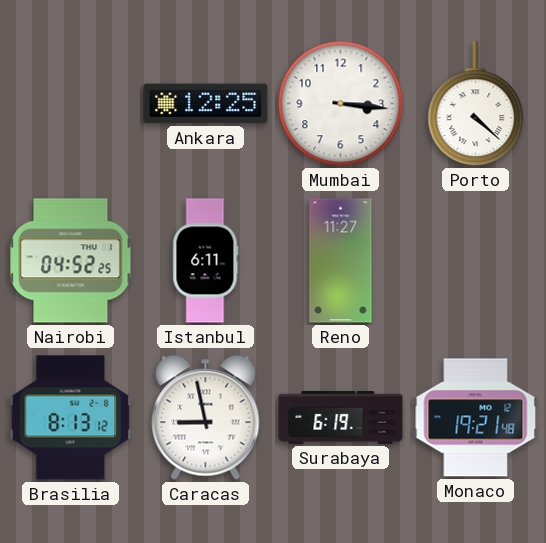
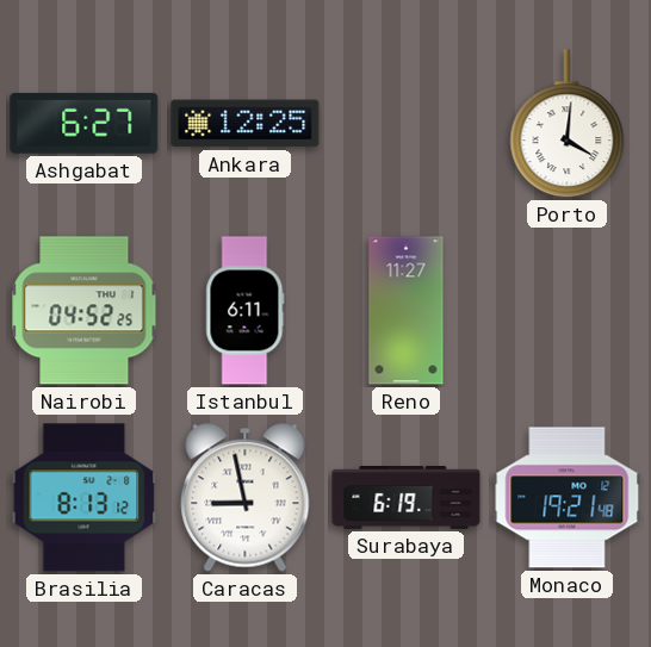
Ashgabat: none -> 6:27 (85, 123)
Mumbai: 3:16 -> none (341, 104)
Porto: 4:22 -> 4:01 (568, 124)
